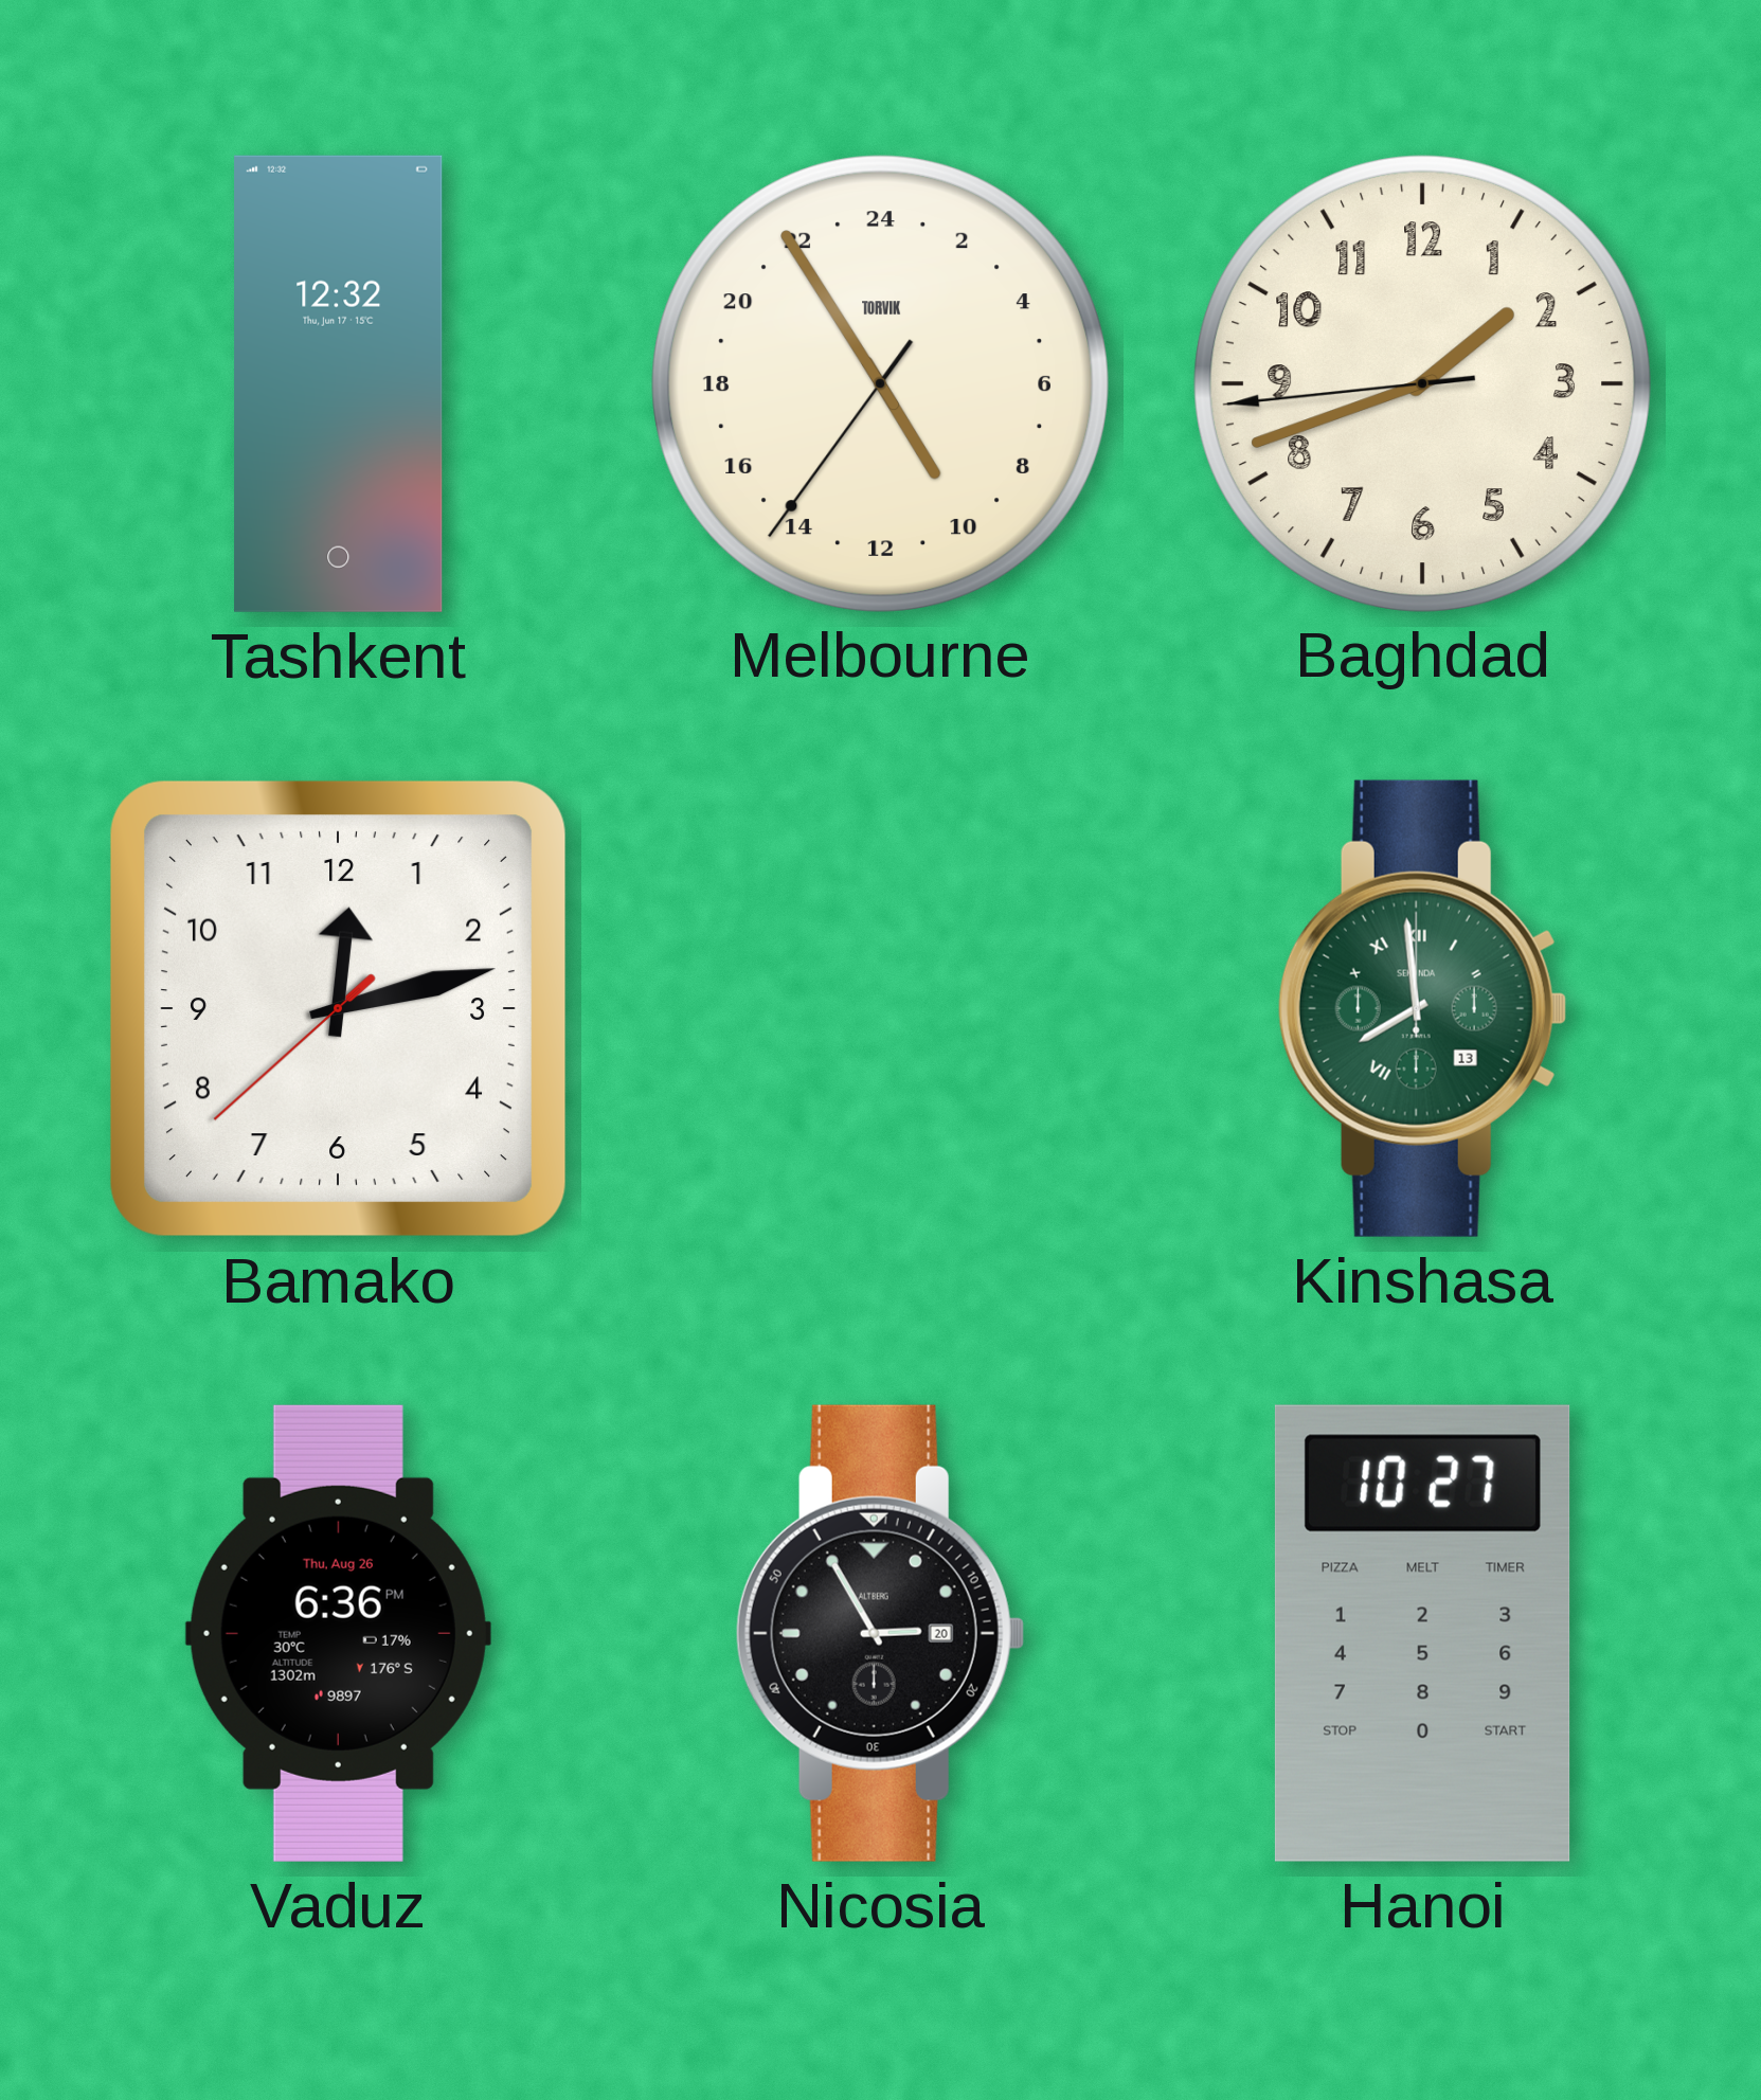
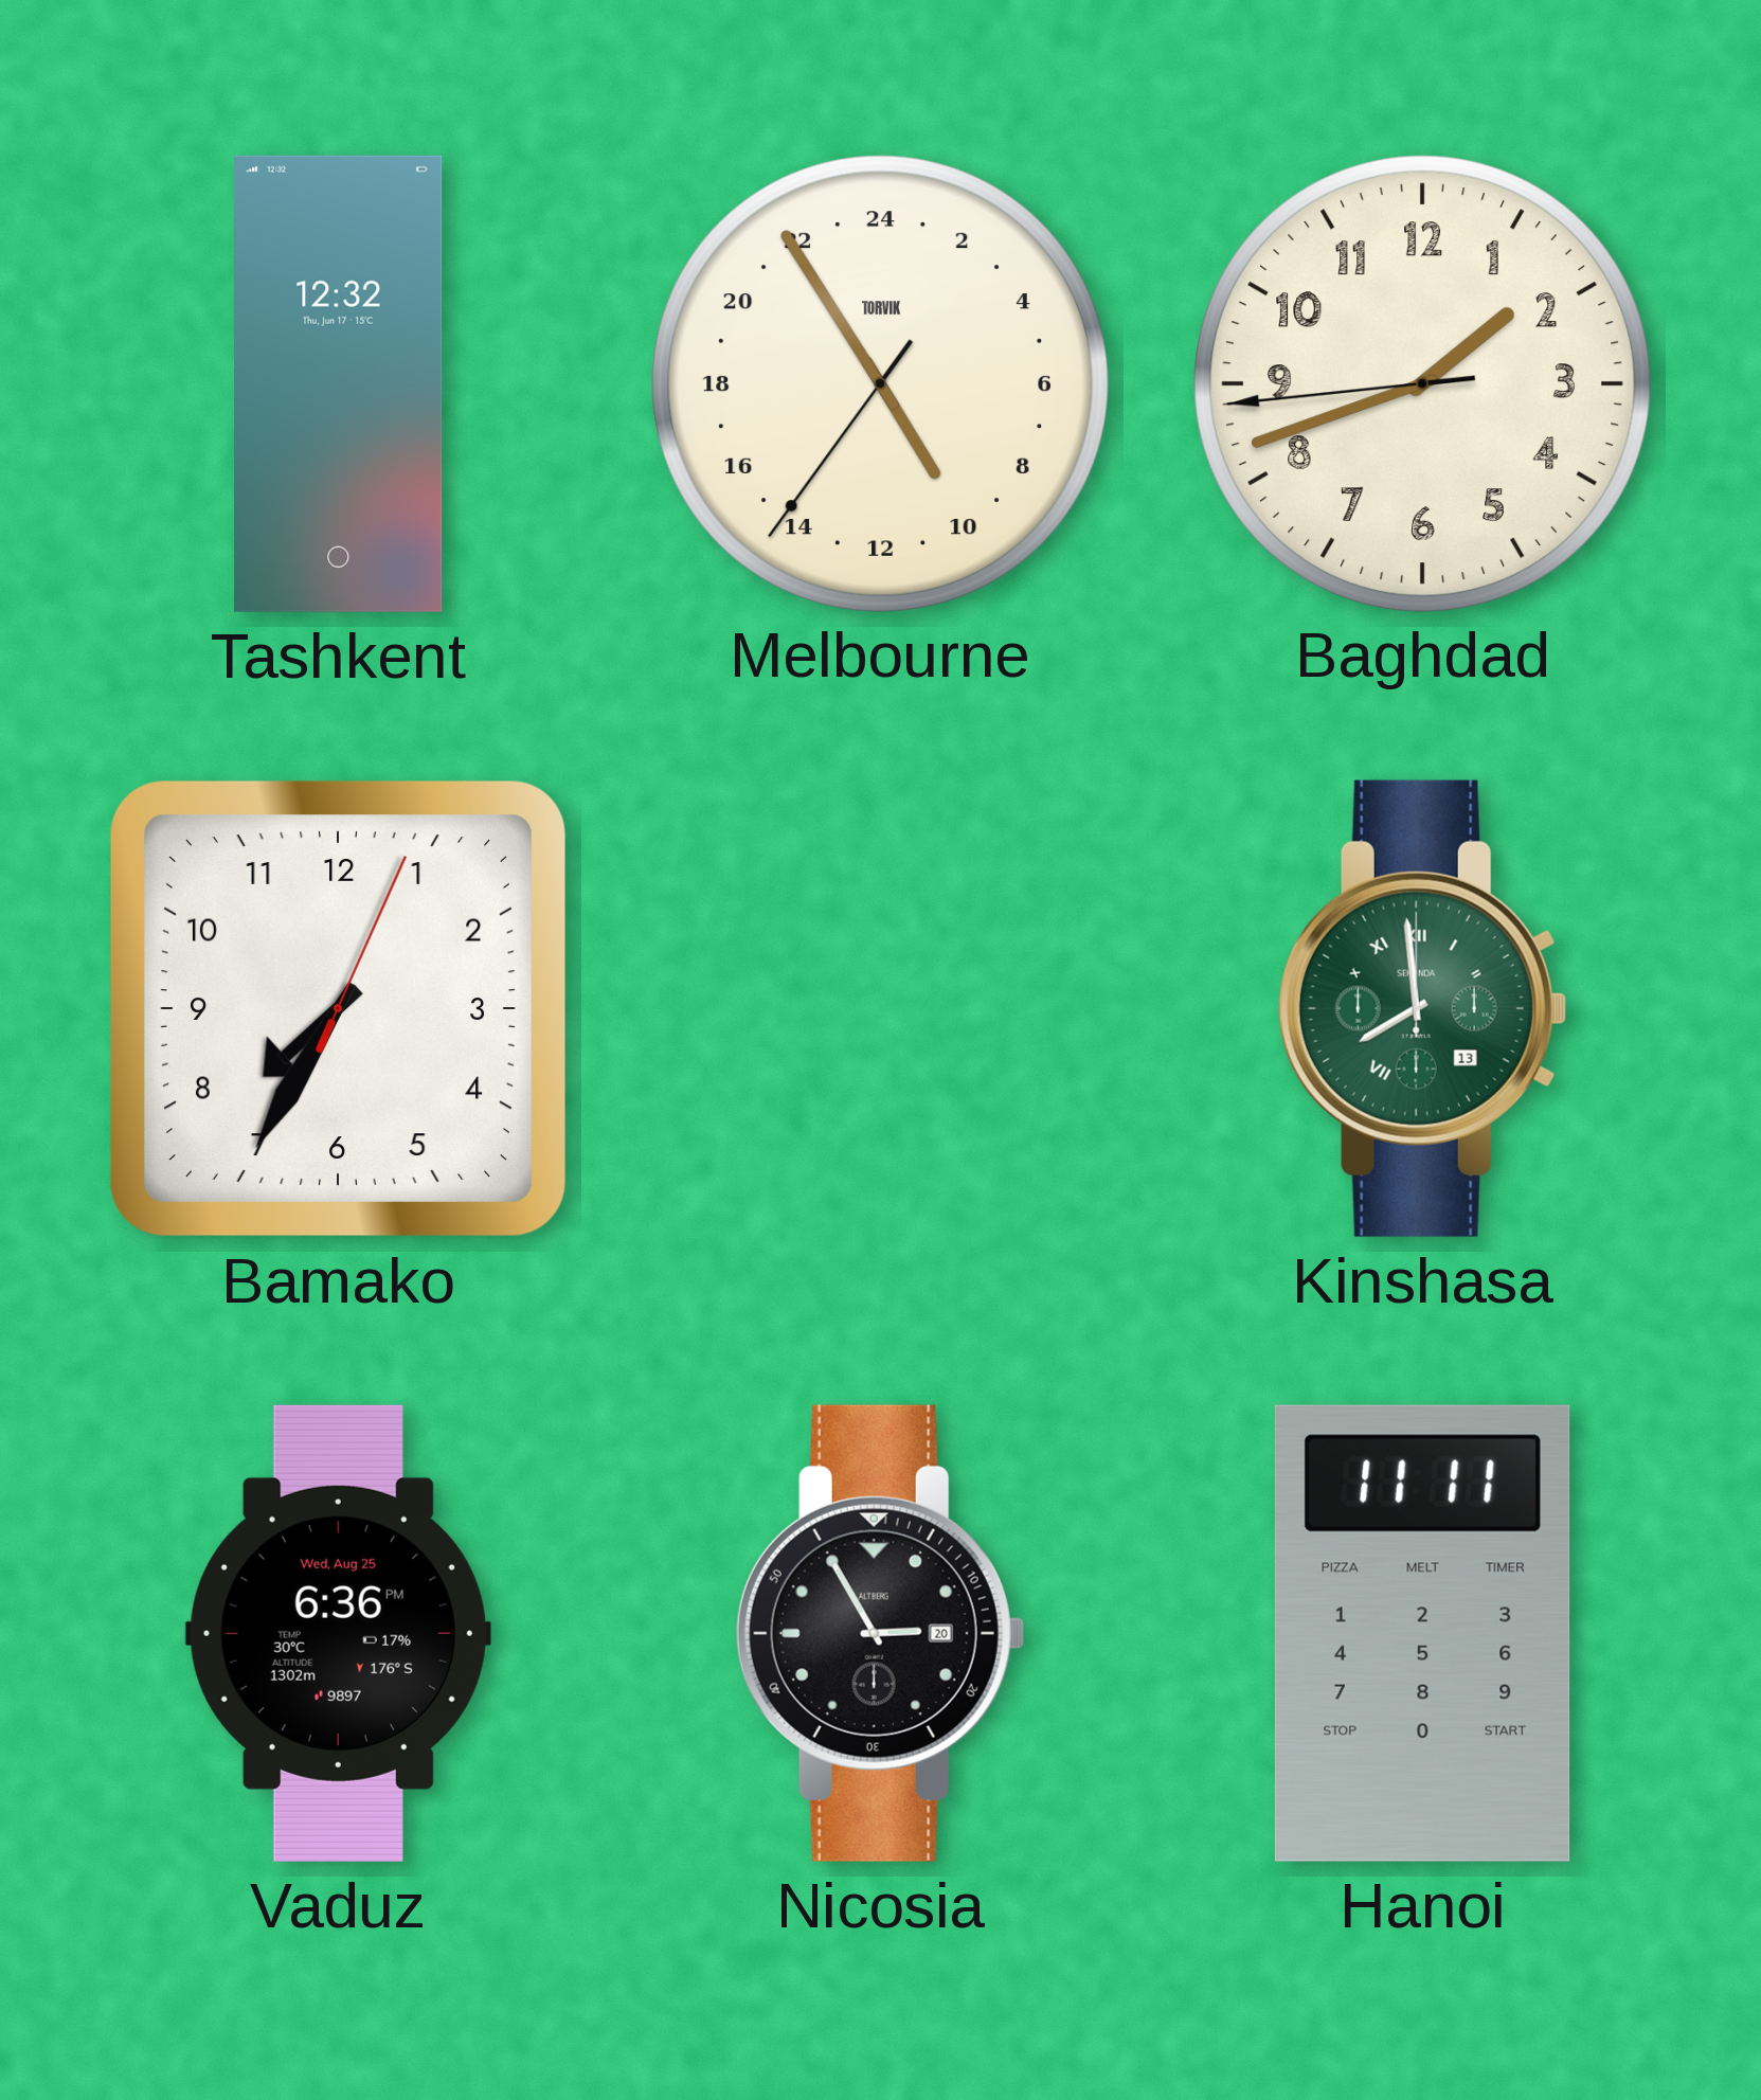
Bamako: 12:12 -> 7:35 (338, 1008)
Vaduz date: Thu, Aug 26 -> Wed, Aug 25 (338, 1633)
Hanoi: 10:27 -> 11:11 (1422, 1633)
